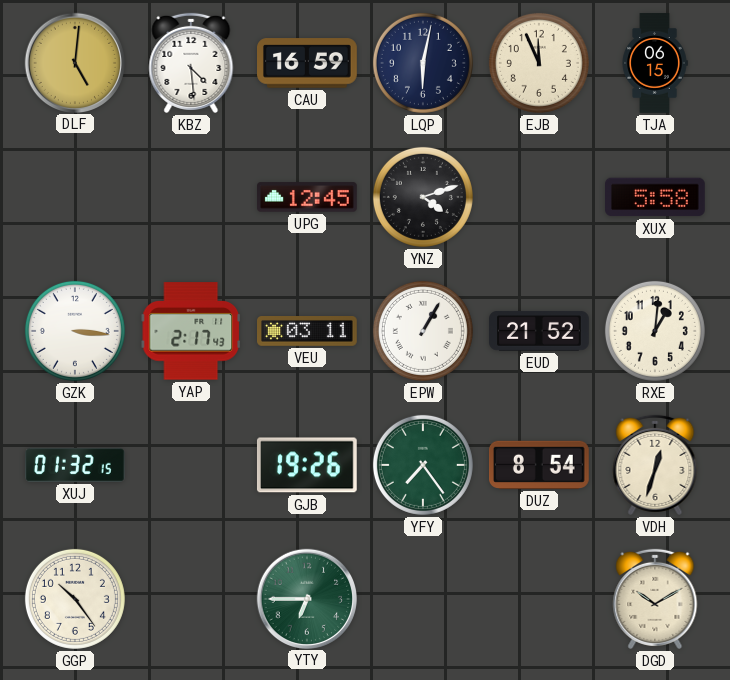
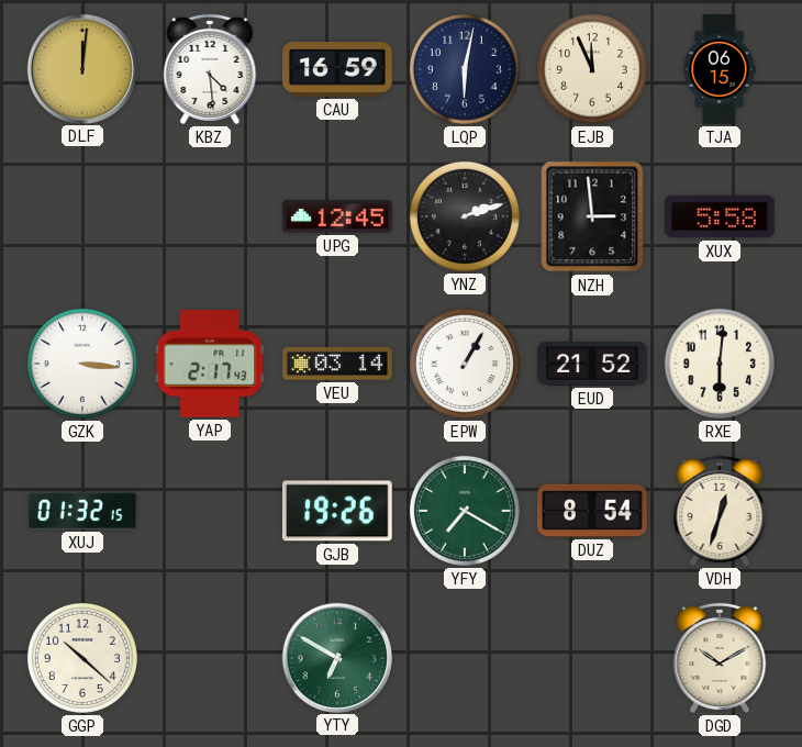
DLF: 5:01 -> 12:01 (81, 68)
YNZ: 4:12 -> 2:12 (465, 216)
NZH: none -> 2:59 (592, 216)
VEU: 03:11 -> 03:14 (338, 365)
RXE: 1:01 -> 6:01 (720, 364)
YFY: 7:24 -> 7:20 (465, 511)
GGP: 10:24 -> 10:22 (82, 658)
YTY: 6:45 -> 6:50 (336, 657)
